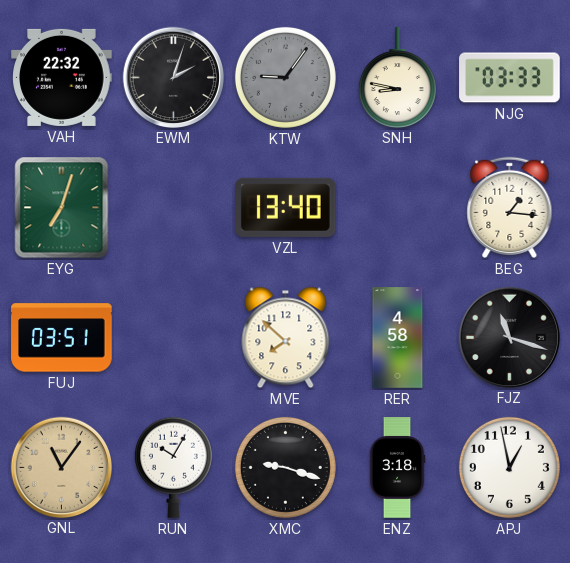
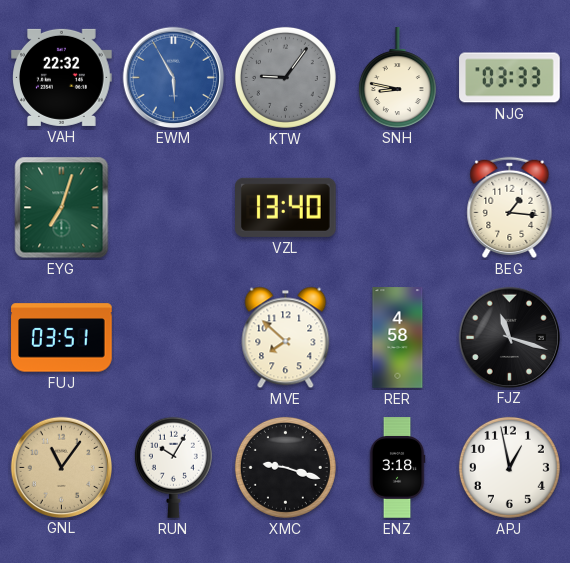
EWM: 2:03 -> 5:55 (173, 77)
EWM dial: black -> blue (173, 77)
